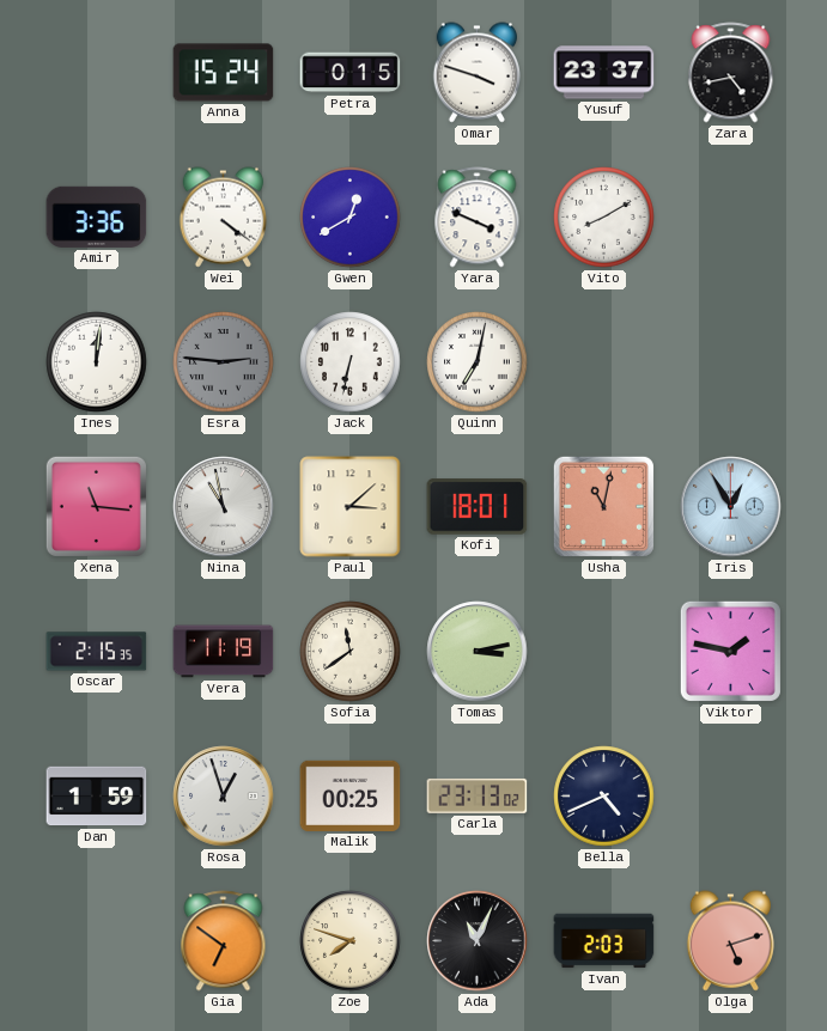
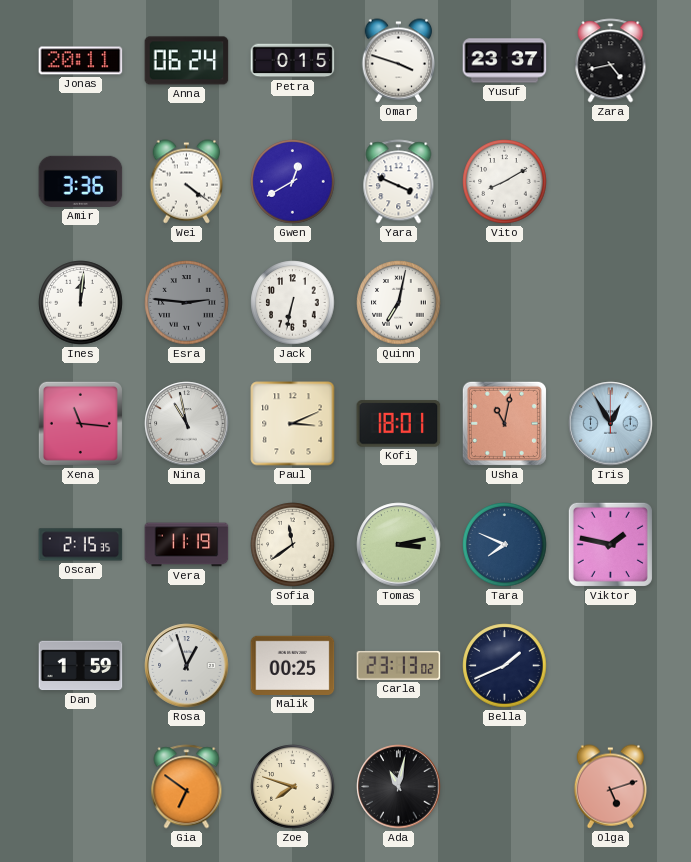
Jonas: none -> 20:11 (81, 61)
Anna: 15:24 -> 06:24 (187, 61)
Paul: 3:08 -> 3:11 (293, 424)
Tara: none -> 7:49 (505, 545)
Bella: 4:41 -> 1:41 (505, 666)
Ada: 11:04 -> 11:02 (399, 787)
Ivan: 2:03 -> none (604, 941)
